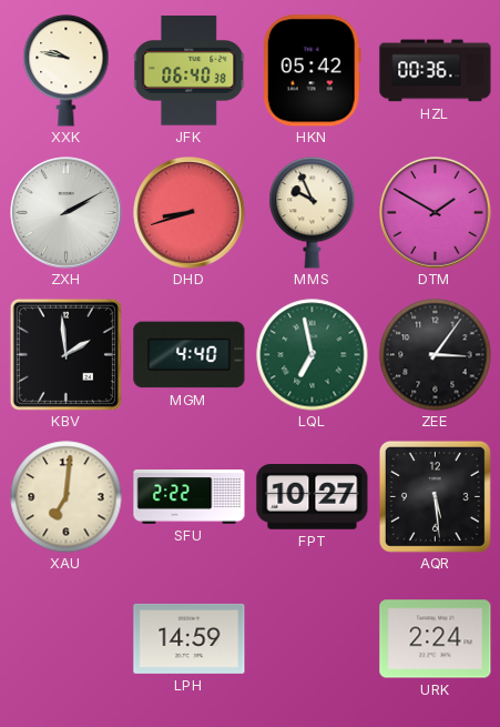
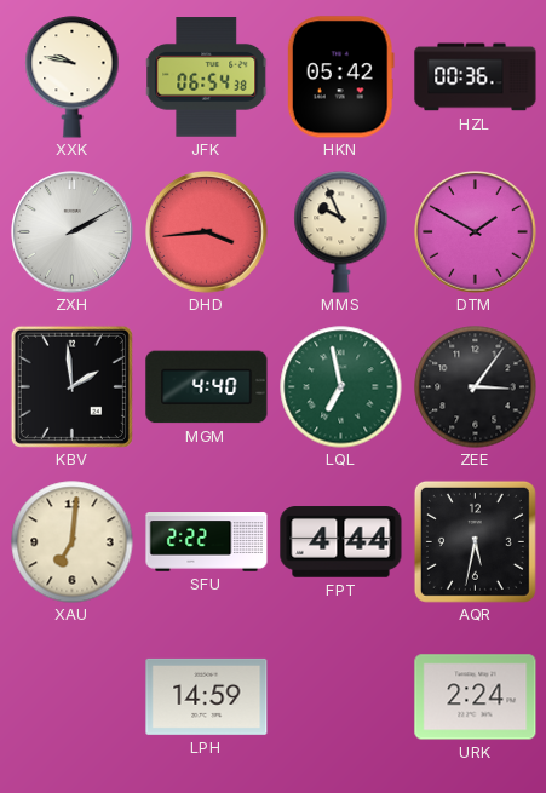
JFK: 06:40 -> 06:54 (206, 77)
DHD: 8:42 -> 3:44 (207, 232)
FPT: 10:27 -> 4:44 (341, 542)
AQR: 5:29 -> 5:32 (475, 541)
